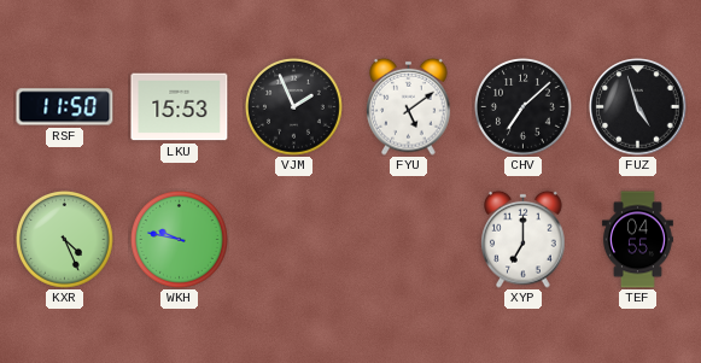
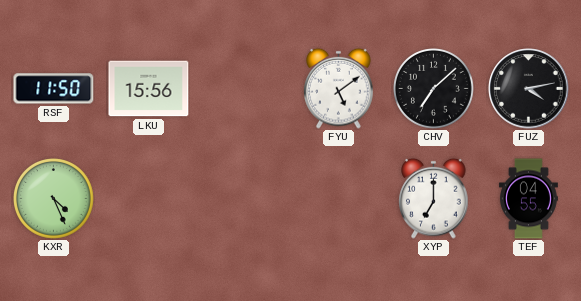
LKU: 15:53 -> 15:56 (149, 89)
VJM: 1:56 -> none (294, 107)
FUZ: 4:57 -> 4:13 (529, 89)
WKH: 9:47 -> none (180, 240)
